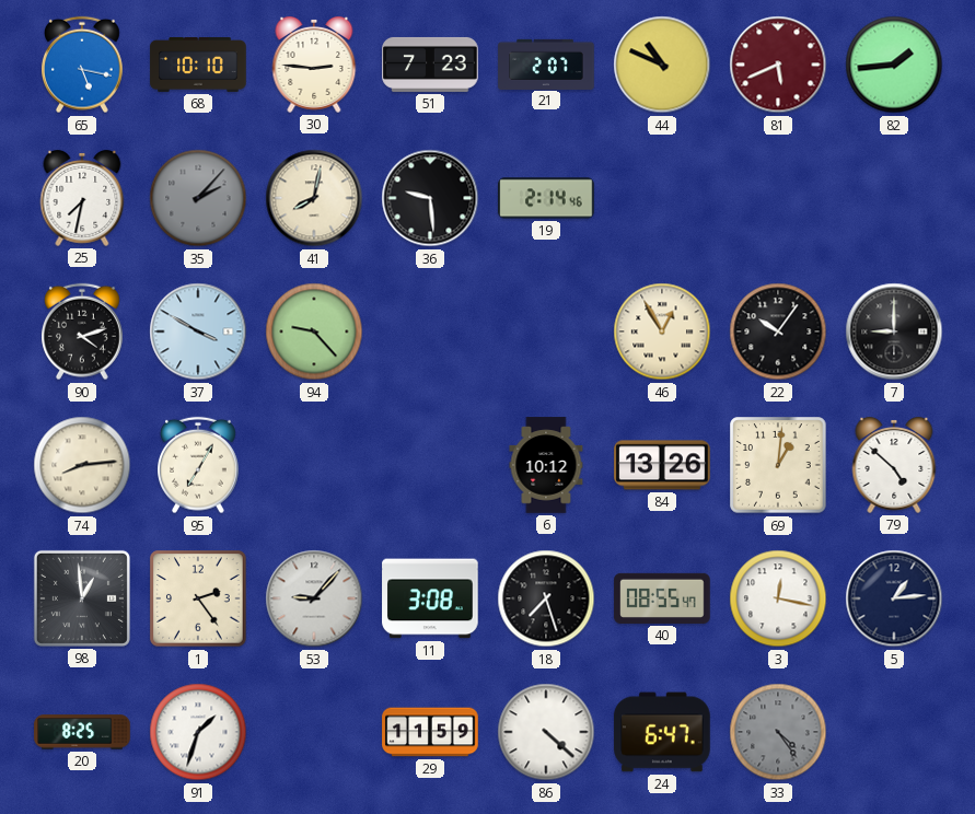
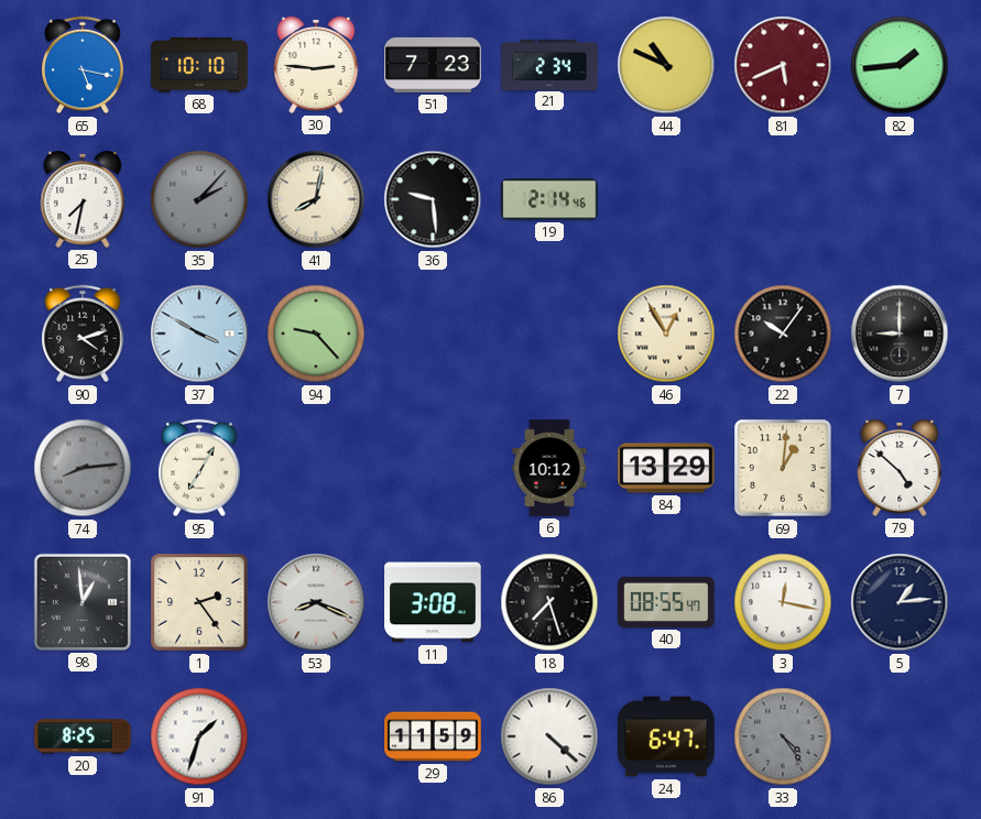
21: 2:07 -> 2:34 (549, 64)
74 dial: cream -> grey (83, 468)
84: 13:26 -> 13:29 (666, 468)
53: 9:07 -> 8:19 (316, 602)
